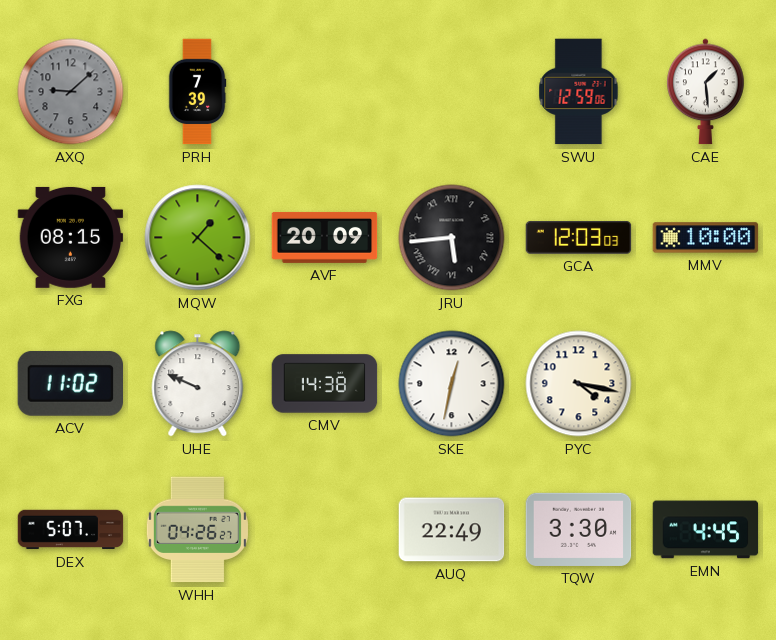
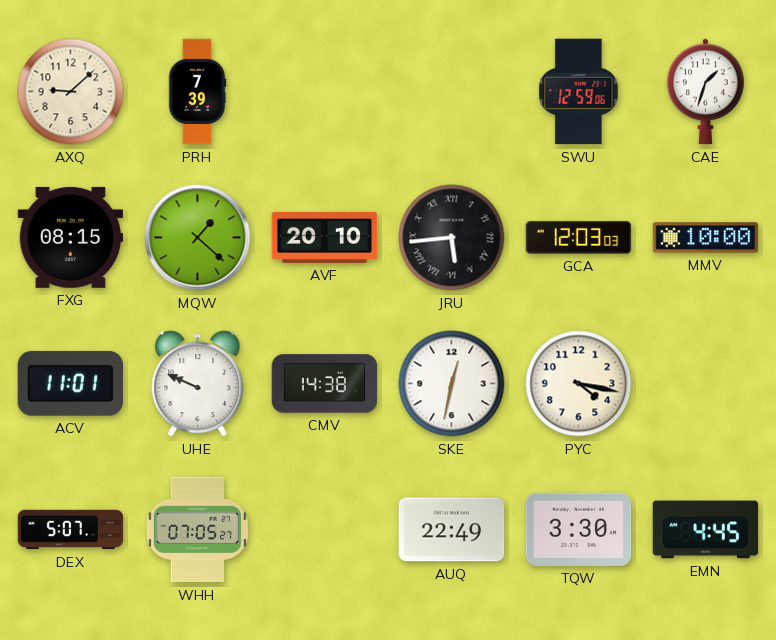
AXQ dial: grey -> cream (71, 92)
CAE: 1:29 -> 1:33 (706, 92)
AVF: 20:09 -> 20:10 (325, 237)
ACV: 11:02 -> 11:01 (70, 383)
WHH: 04:26 -> 07:05 (197, 530)
